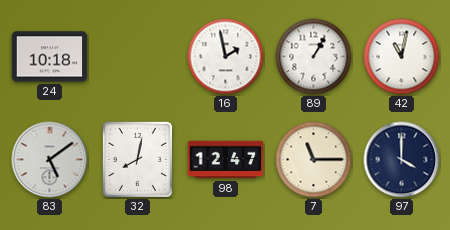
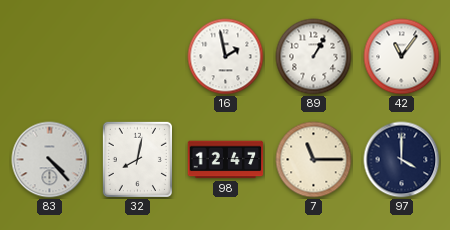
24: 10:18 -> none (50, 57)
42: 11:02 -> 11:06 (402, 57)
83: 5:09 -> 4:23 (50, 160)
